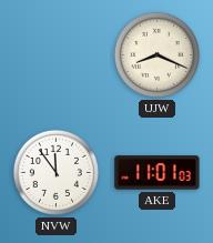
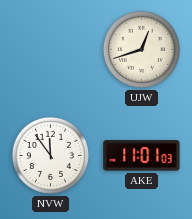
UJW: 8:19 -> 12:42 (141, 49)
